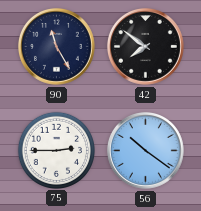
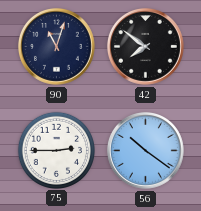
90: 11:25 -> 11:03 (57, 47)
